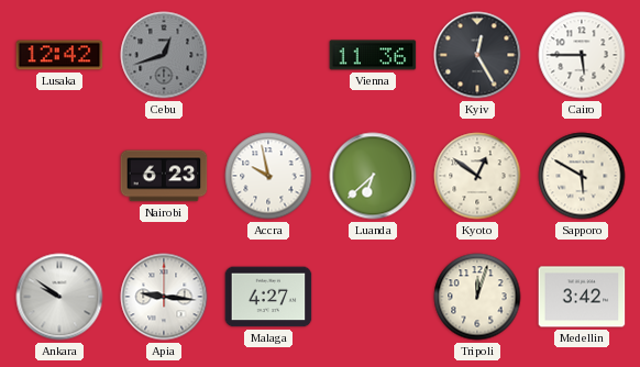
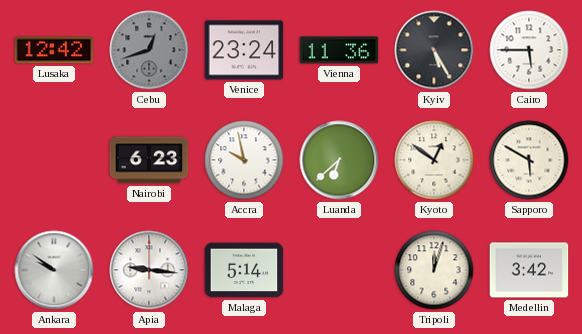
Venice: none -> 23:24 (244, 50)
Kyiv: 12:25 -> 5:25 (434, 50)
Malaga: 4:27 -> 5:14 (244, 270)
